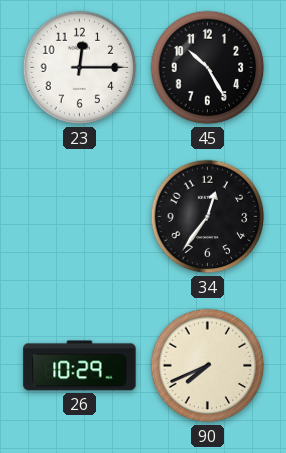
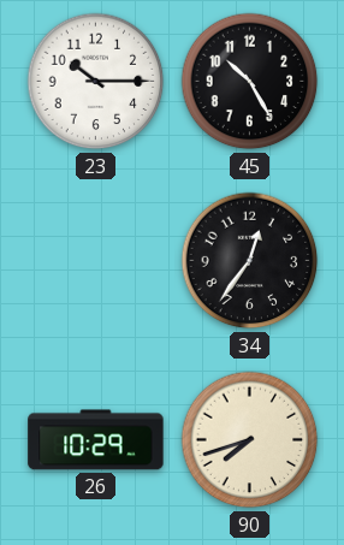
23: 12:15 -> 10:15 (96, 82)
90: 7:41 -> 7:42 (250, 440)
